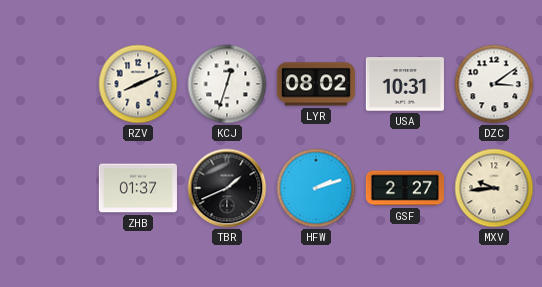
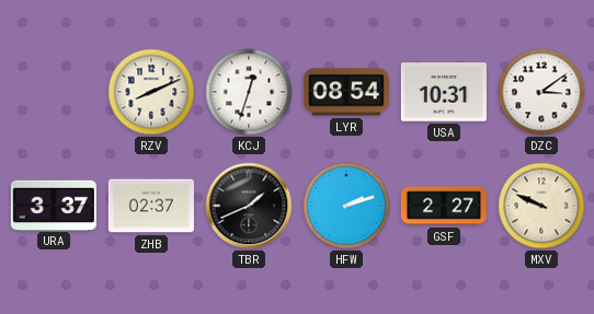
LYR: 08:02 -> 08:54 (346, 92)
URA: none -> 3:37 (54, 205)
ZHB: 01:37 -> 02:37 (151, 206)
MXV: 9:44 -> 9:49 (541, 206)
